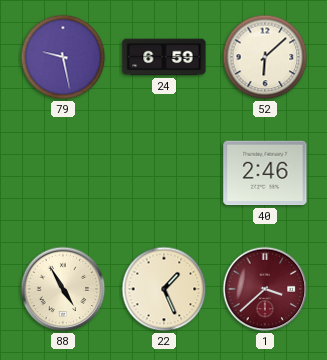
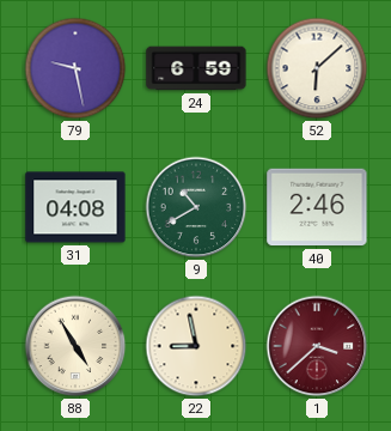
31: none -> 04:08 (75, 207)
9: none -> 10:40 (196, 207)
22: 1:26 -> 8:58 (196, 346)
